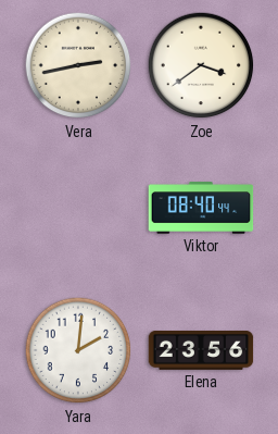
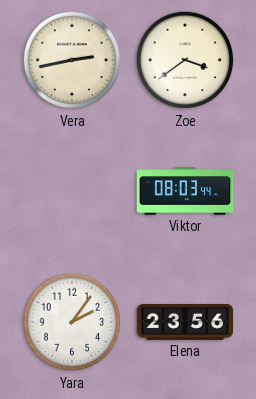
Viktor: 08:40 -> 08:03 (185, 191)
Yara: 2:01 -> 2:06 (72, 322)
